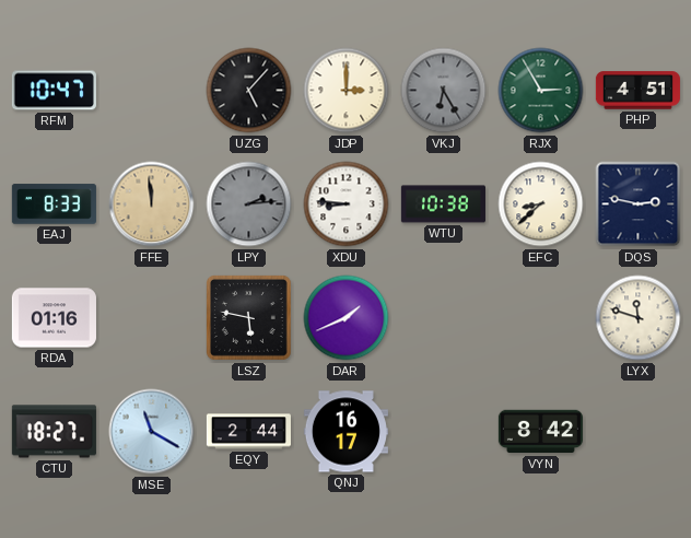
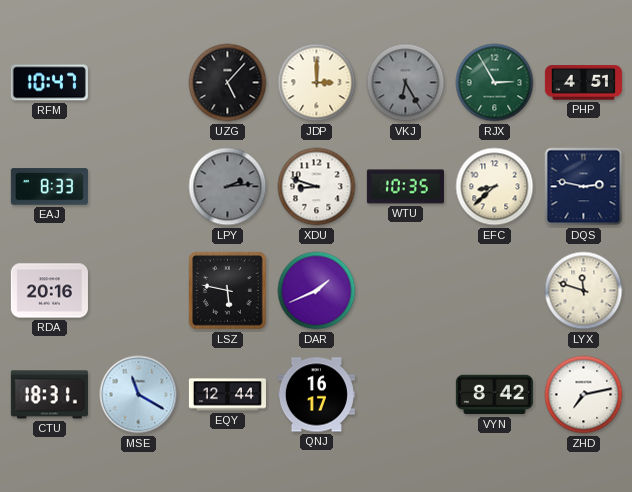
FFE: 11:59 -> none (152, 204)
XDU: 8:46 -> 8:48 (317, 187)
WTU: 10:38 -> 10:35 (405, 187)
RDA: 01:16 -> 20:16 (49, 291)
CTU: 18:27 -> 18:31 (49, 395)
EQY: 2:44 -> 12:44 (227, 395)
ZHD: none -> 7:13 (584, 395)
